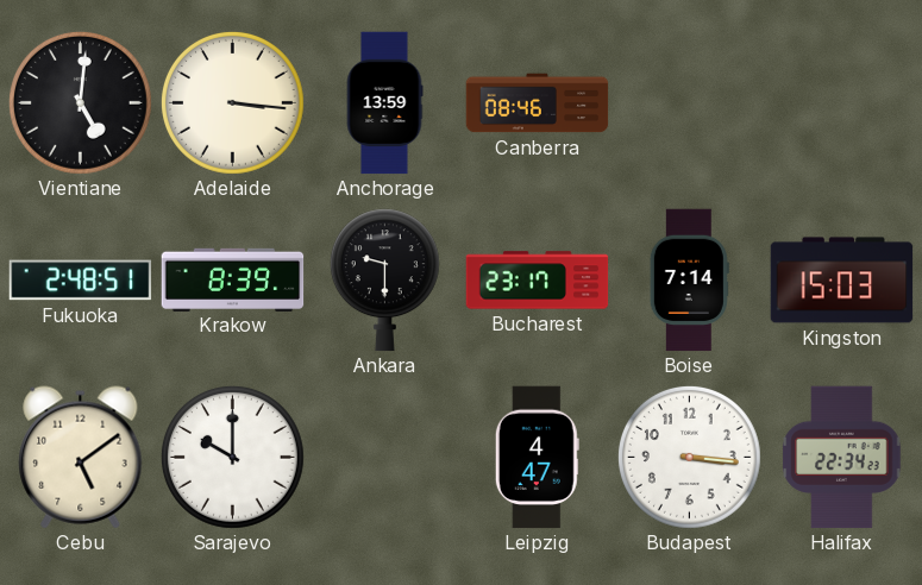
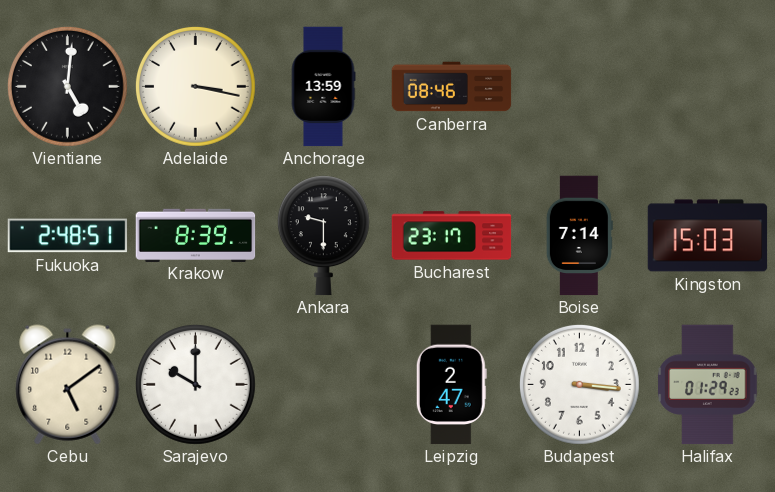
Adelaide: 3:16 -> 3:17 (195, 86)
Leipzig: 4:47 -> 2:47 (451, 385)
Halifax: 22:34 -> 01:29 (708, 385)
